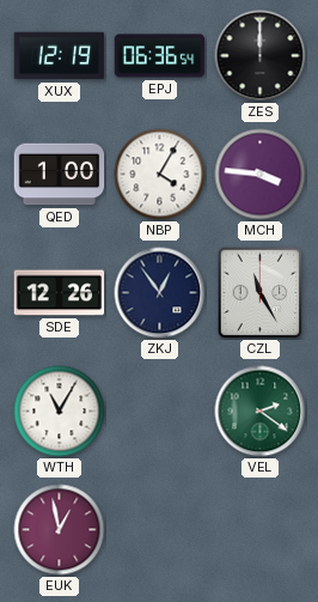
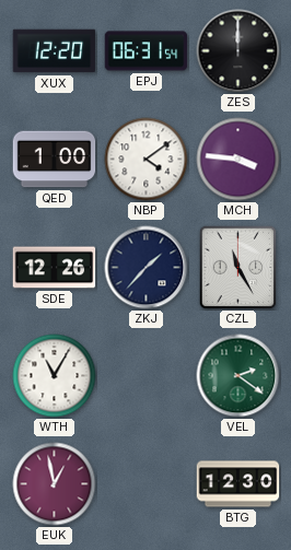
XUX: 12:19 -> 12:20 (55, 51)
EPJ: 06:36 -> 06:31 (147, 51)
NBP: 4:05 -> 4:09 (147, 160)
ZKJ: 12:54 -> 1:37 (147, 268)
BTG: none -> 12:30 (238, 484)
